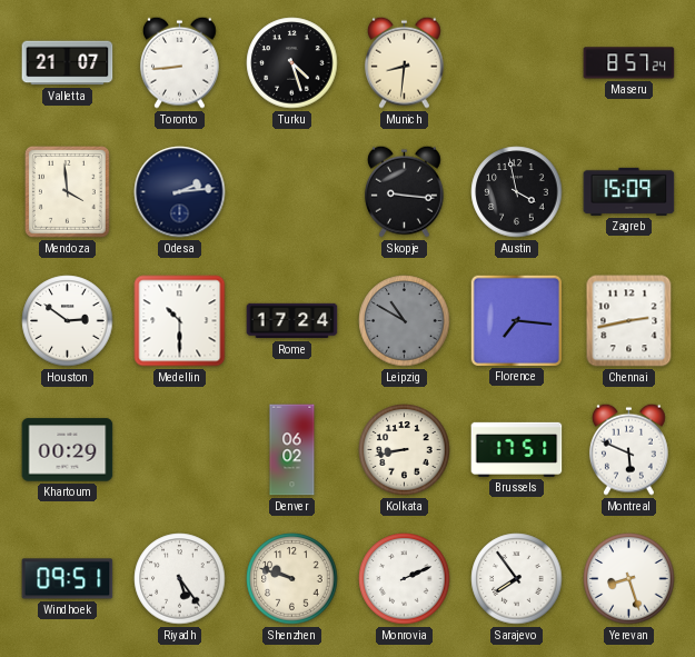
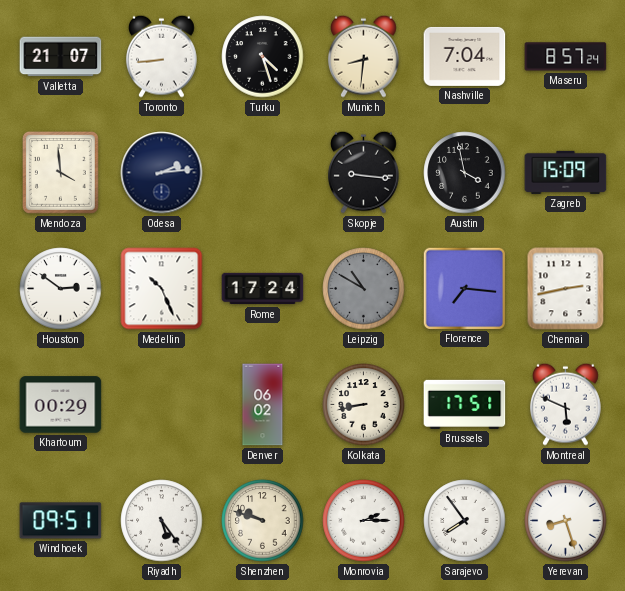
Nashville: none -> 7:04 (465, 56)
Medellin: 10:30 -> 10:26 (162, 289)
Monrovia: 2:11 -> 2:15 (364, 521)
